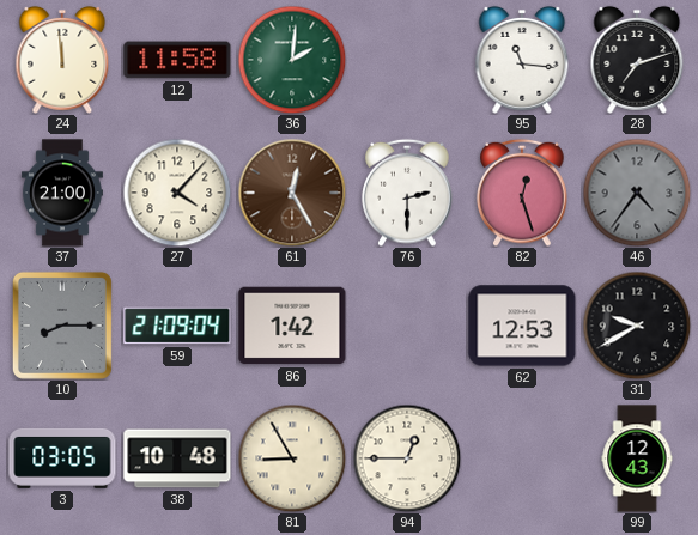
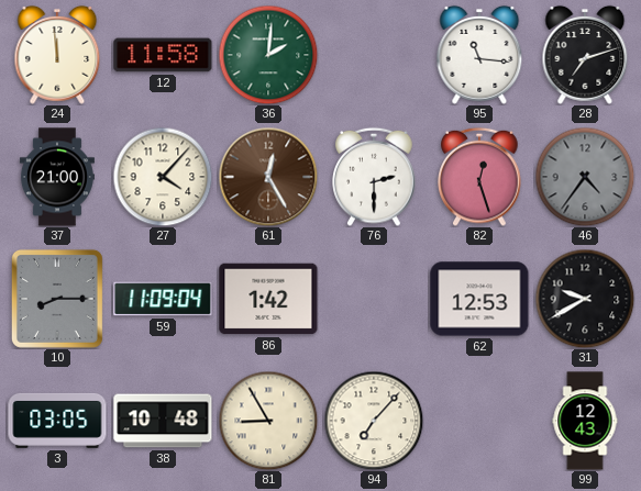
59: 21:09 -> 11:09 (163, 299)
94: 12:45 -> 7:07 (374, 421)
